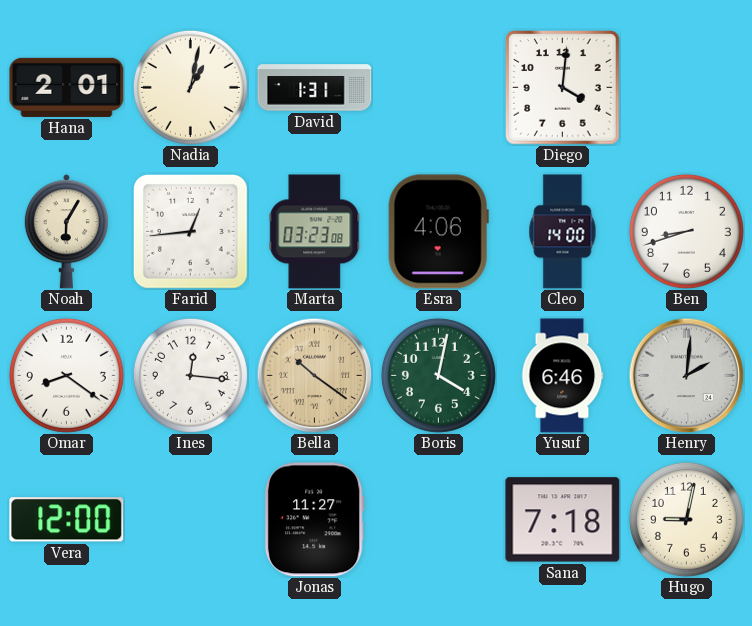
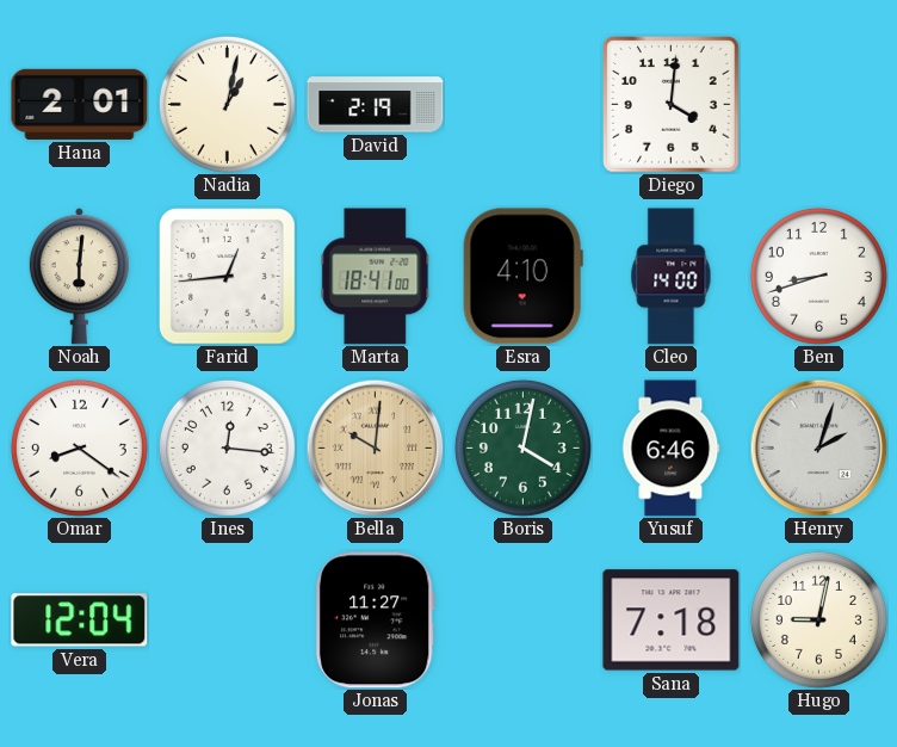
David: 1:31 -> 2:19 (376, 105)
Noah: 6:05 -> 6:01 (79, 277)
Marta: 03:23 -> 18:41 (376, 277)
Esra: 4:06 -> 4:10 (522, 277)
Bella: 10:21 -> 10:01 (375, 447)
Henry: 2:01 -> 2:03 (818, 447)
Vera: 12:00 -> 12:04 (80, 621)
